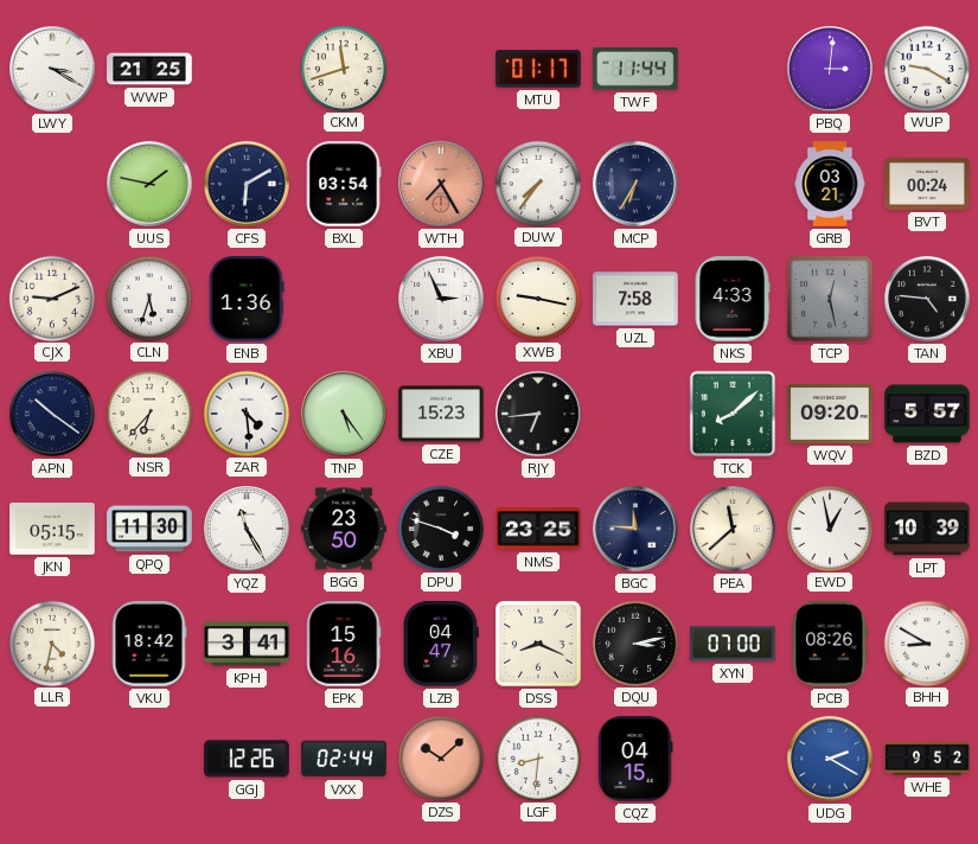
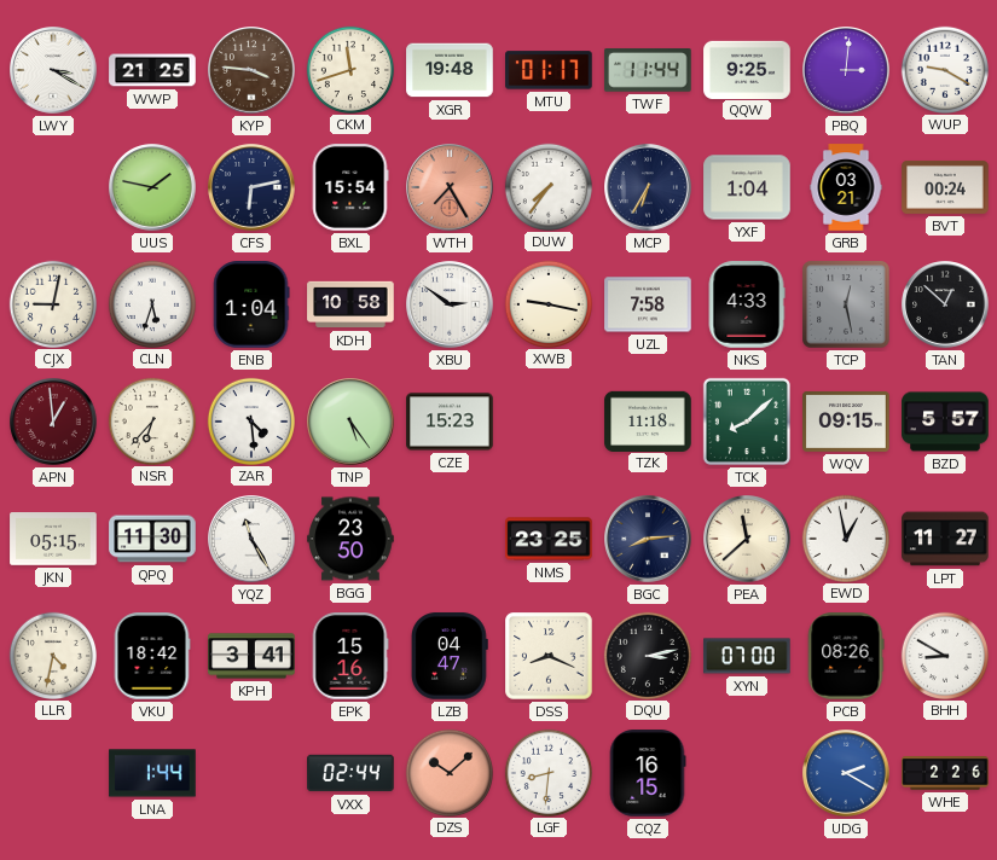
KYP: none -> 3:46 (251, 70)
XGR: none -> 19:48 (450, 70)
QQW: none -> 9:25 (747, 69)
CFS: 6:10 -> 6:13 (251, 187)
BXL: 03:54 -> 15:54 (350, 187)
YXF: none -> 1:04 (747, 187)
CJX: 9:11 -> 9:02 (52, 303)
ENB: 1:36 -> 1:04 (251, 304)
KDH: none -> 10:58 (350, 304)
XBU: 2:56 -> 2:51 (450, 304)
TAN: 4:46 -> 12:52 (945, 304)
APN: 10:21 -> 12:59 (53, 422)
APN dial: navy -> burgundy (53, 422)
RJY: 6:44 -> none (538, 414)
TZK: none -> 11:18 (648, 420)
WQV: 09:20 -> 09:15 (846, 423)
DPU: 3:48 -> none (440, 527)
BGC: 11:46 -> 8:14 (648, 539)
LPT: 10:39 -> 11:27 (945, 539)
LNA: none -> 1:44 (152, 773)
GGJ: 12:26 -> none (247, 759)
CQZ: 04:15 -> 16:15 (648, 773)
WHE: 9:52 -> 2:26 (945, 773)
